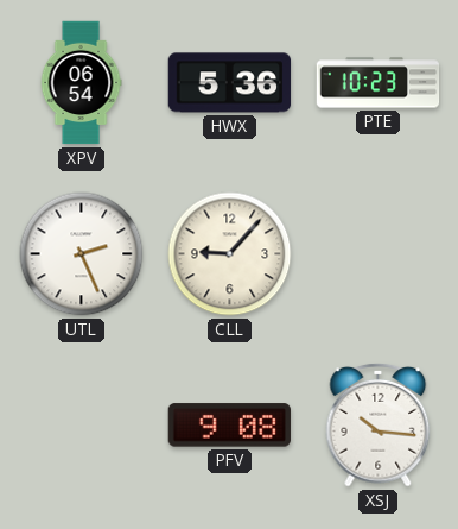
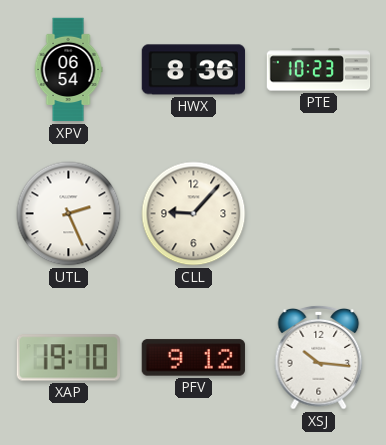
HWX: 5:36 -> 8:36 (194, 70)
XAP: none -> 19:10 (68, 358)
PFV: 9:08 -> 9:12 (193, 358)
